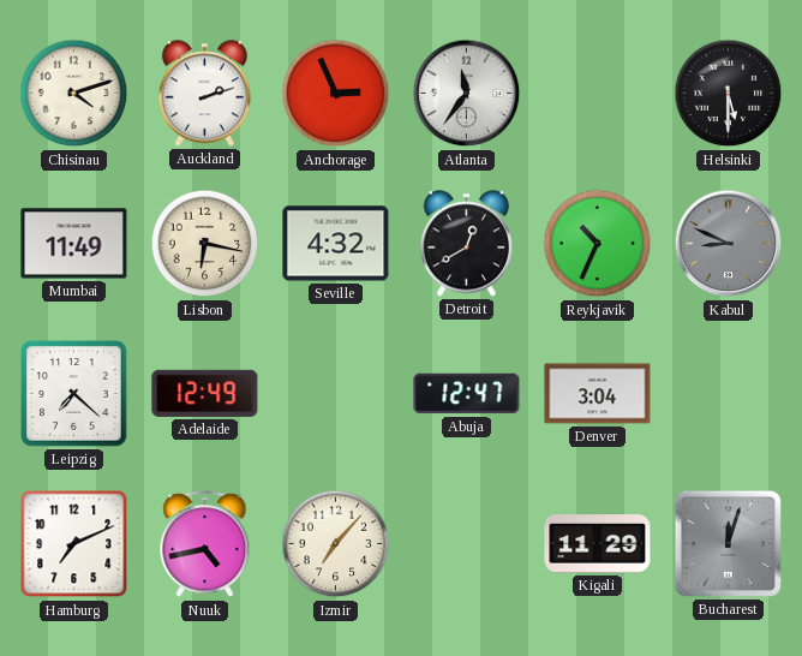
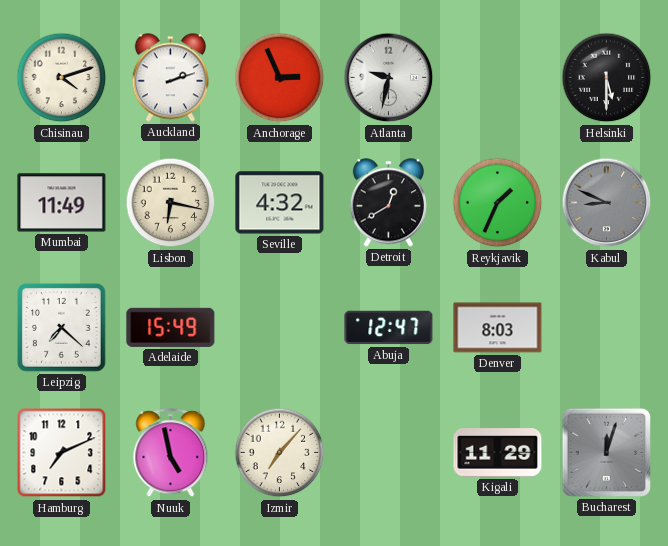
Atlanta: 11:36 -> 9:32 (389, 78)
Reykjavik: 10:34 -> 1:34 (498, 203)
Adelaide: 12:49 -> 15:49 (171, 327)
Denver: 3:04 -> 8:03 (498, 328)
Nuuk: 4:43 -> 4:58 (171, 453)
